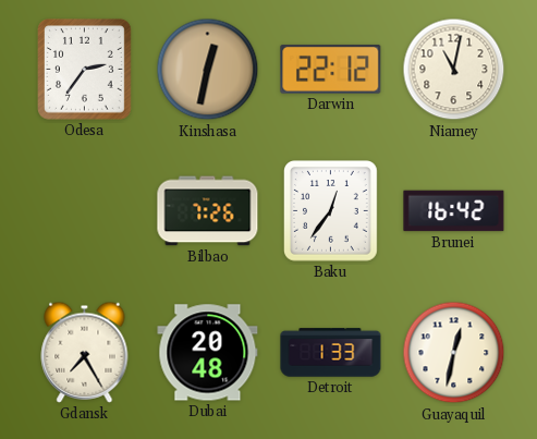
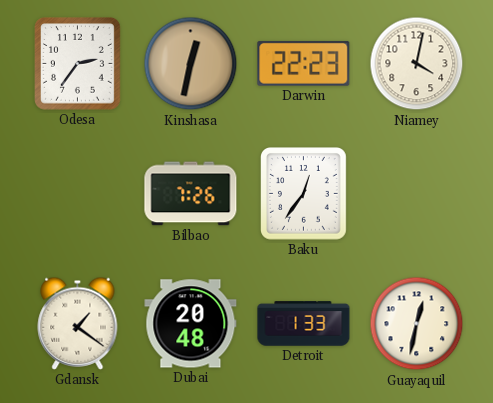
Darwin: 22:12 -> 22:23 (304, 63)
Niamey: 11:02 -> 4:02 (417, 64)
Brunei: 16:42 -> none (454, 211)
Gdansk: 7:25 -> 1:21 (78, 323)
